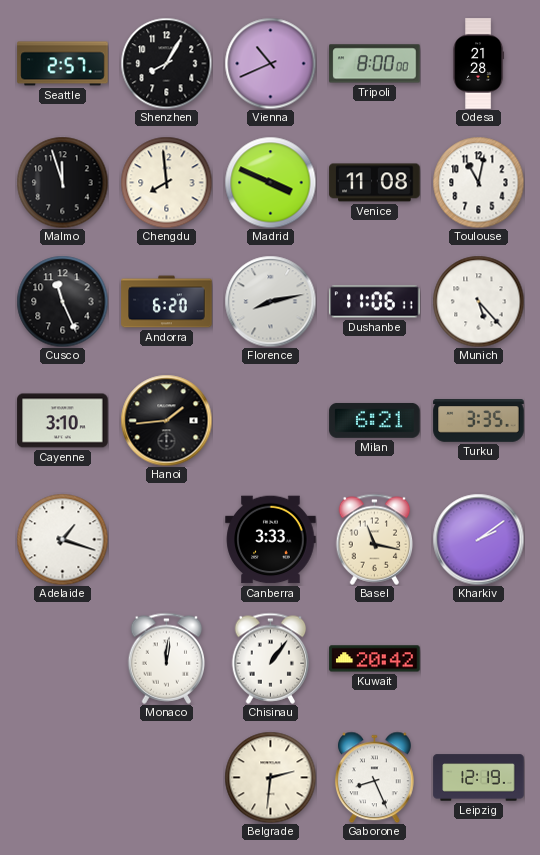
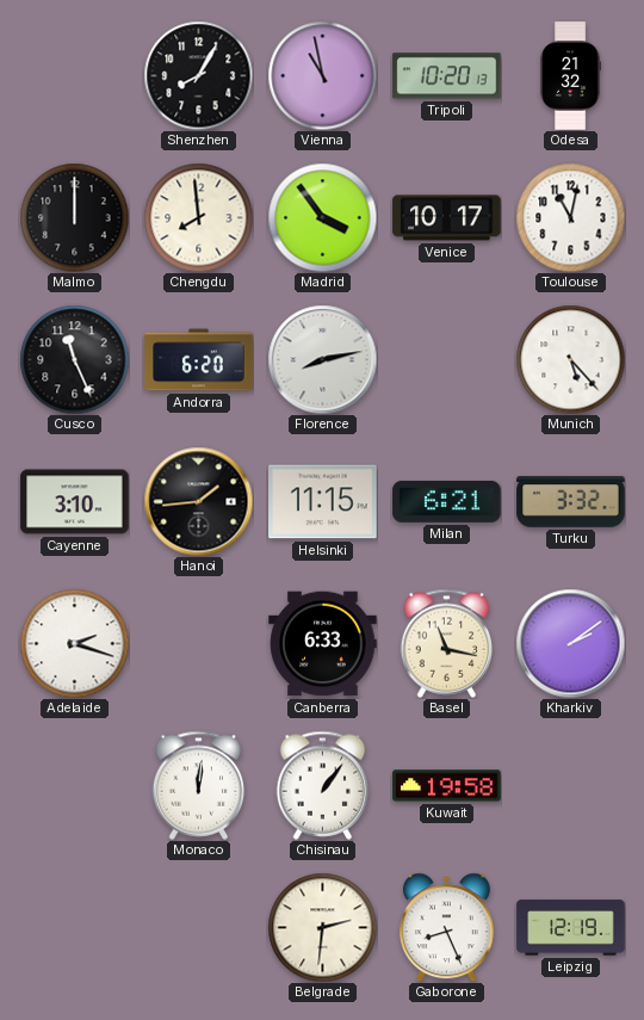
Seattle: 2:57 -> none (63, 64)
Vienna: 10:41 -> 10:58 (322, 75)
Tripoli: 8:00 -> 10:20 (447, 76)
Odesa: 21:28 -> 21:32 (571, 76)
Malmo: 11:57 -> 12:00 (74, 217)
Madrid: 3:49 -> 3:54 (322, 217)
Venice: 11:08 -> 10:17 (447, 218)
Dushanbe: 11:06 -> none (375, 302)
Helsinki: none -> 11:15 (323, 502)
Turku: 3:35 -> 3:32 (571, 502)
Adelaide: 1:18 -> 2:18 (74, 643)
Canberra: 3:33 -> 6:33 (323, 644)
Kuwait: 20:42 -> 19:58 (447, 786)
